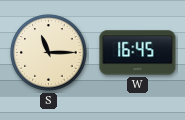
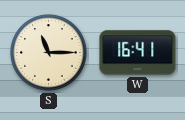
W: 16:45 -> 16:41 (138, 53)
